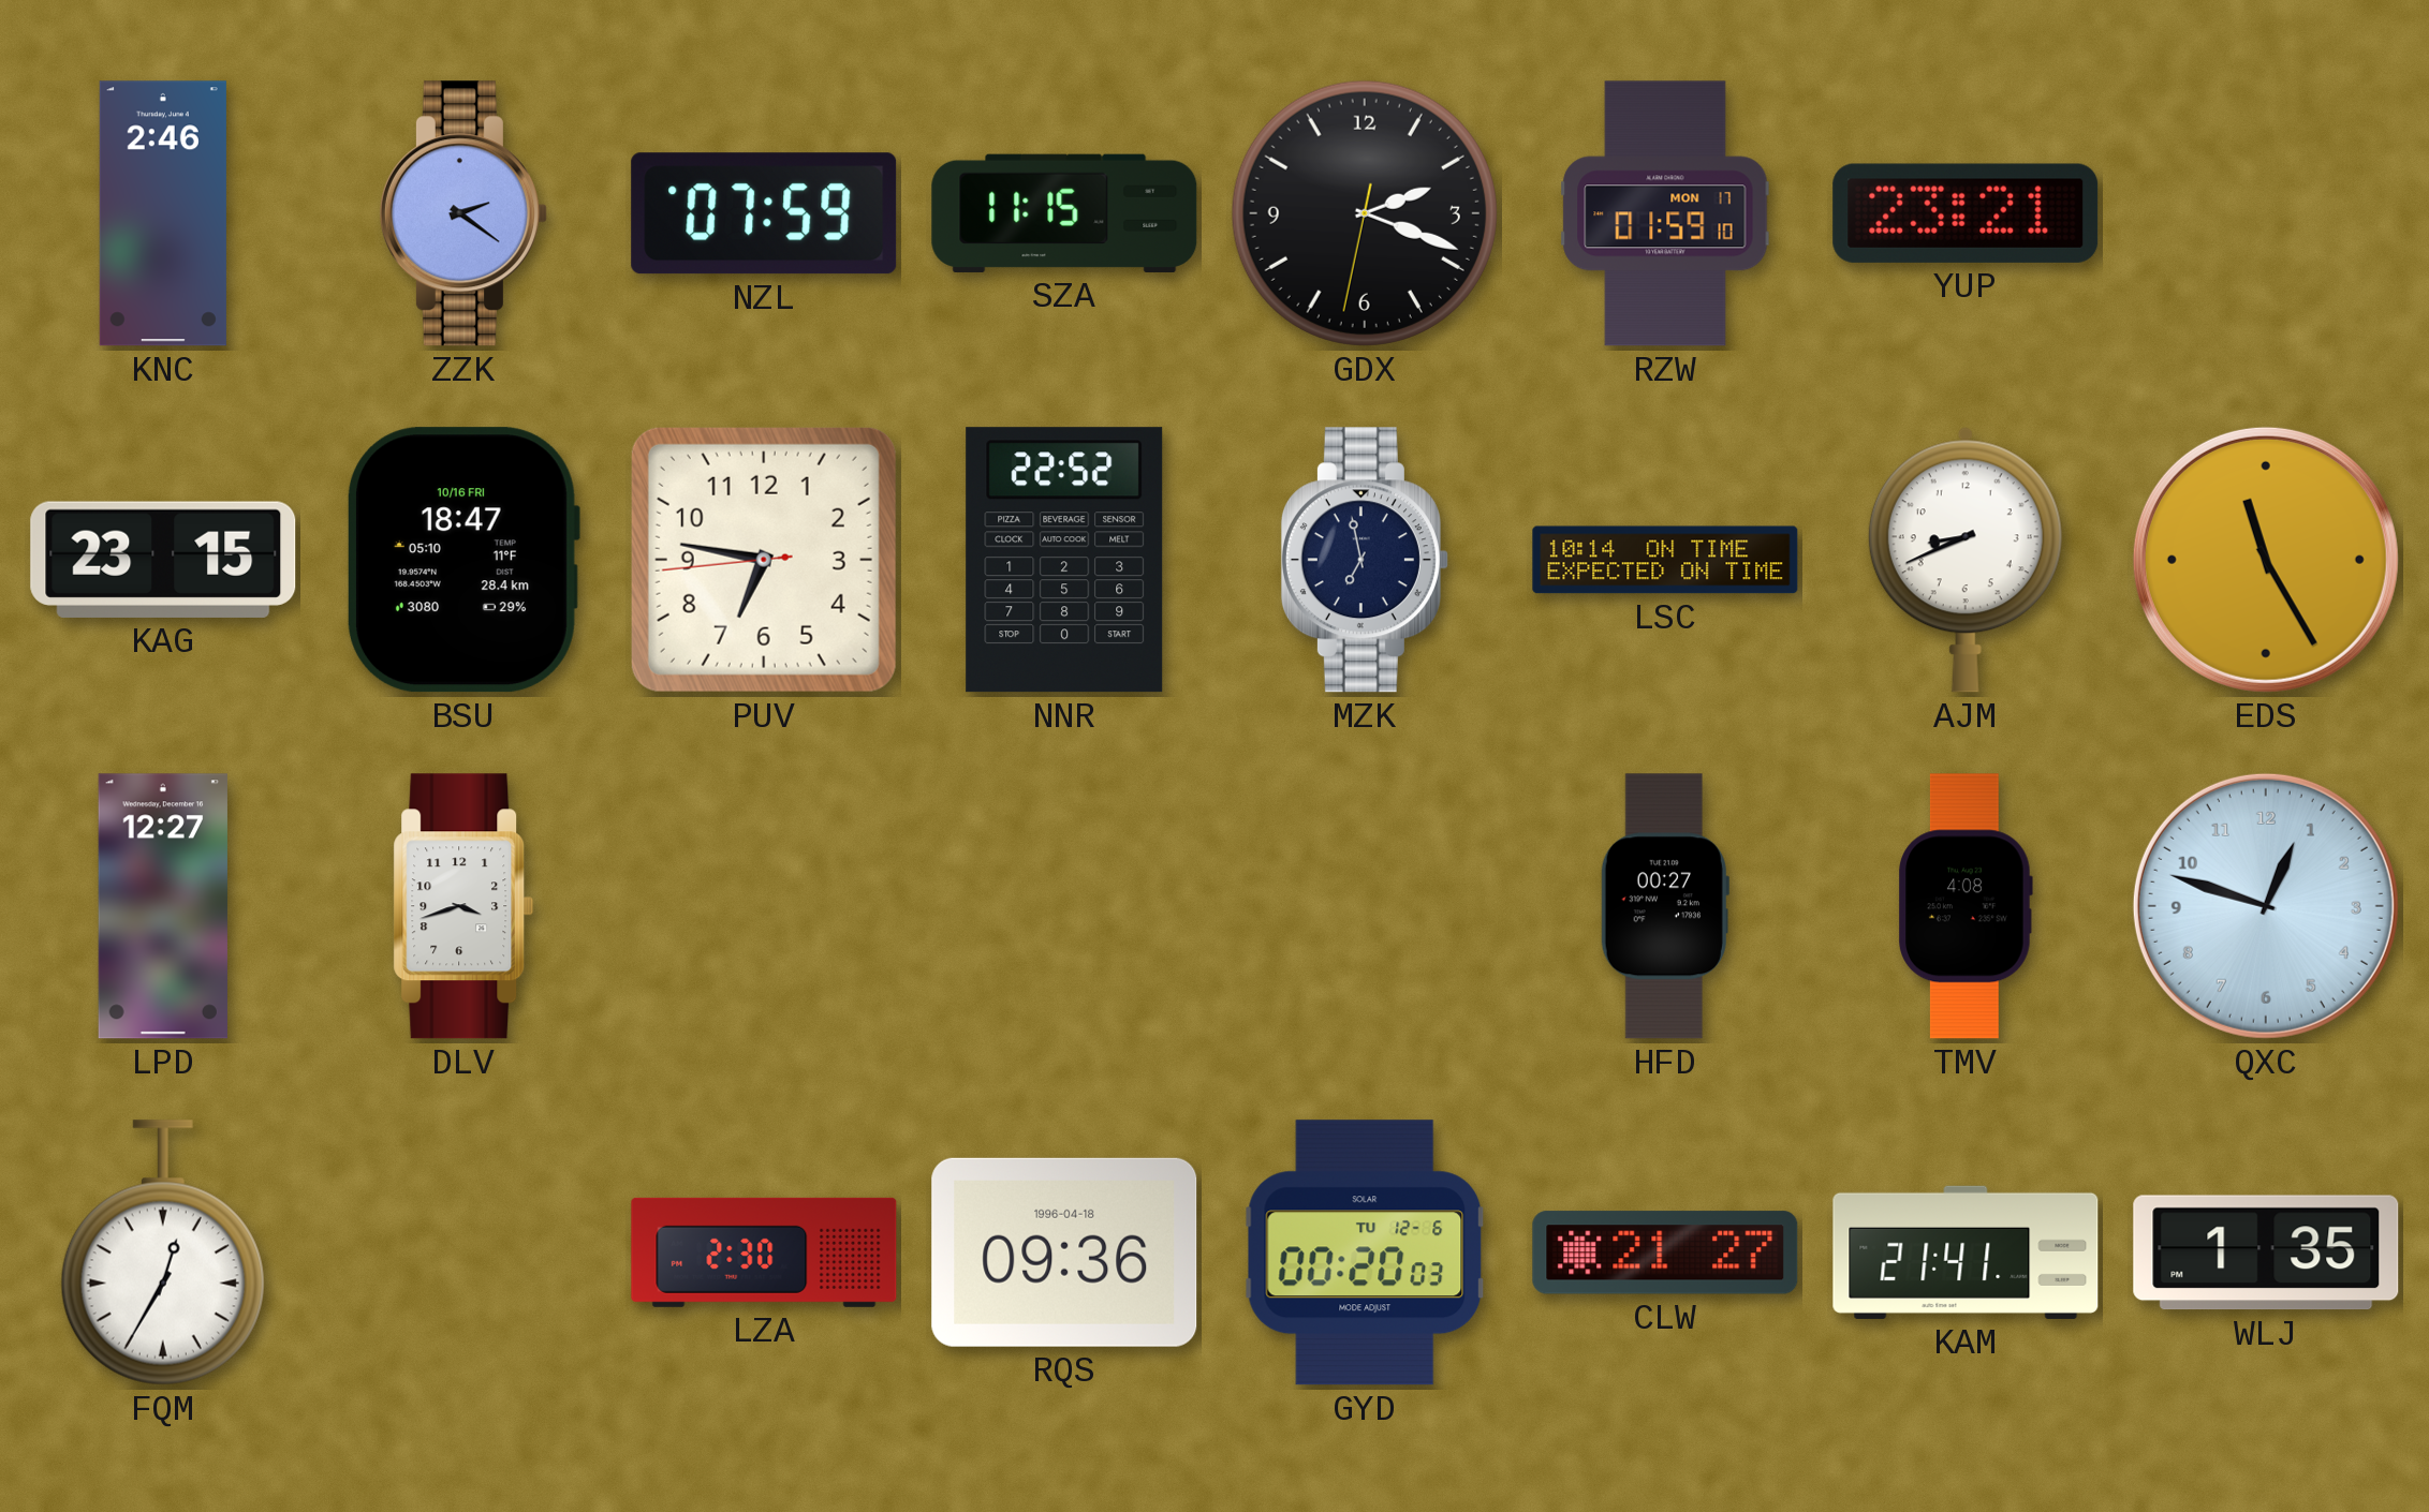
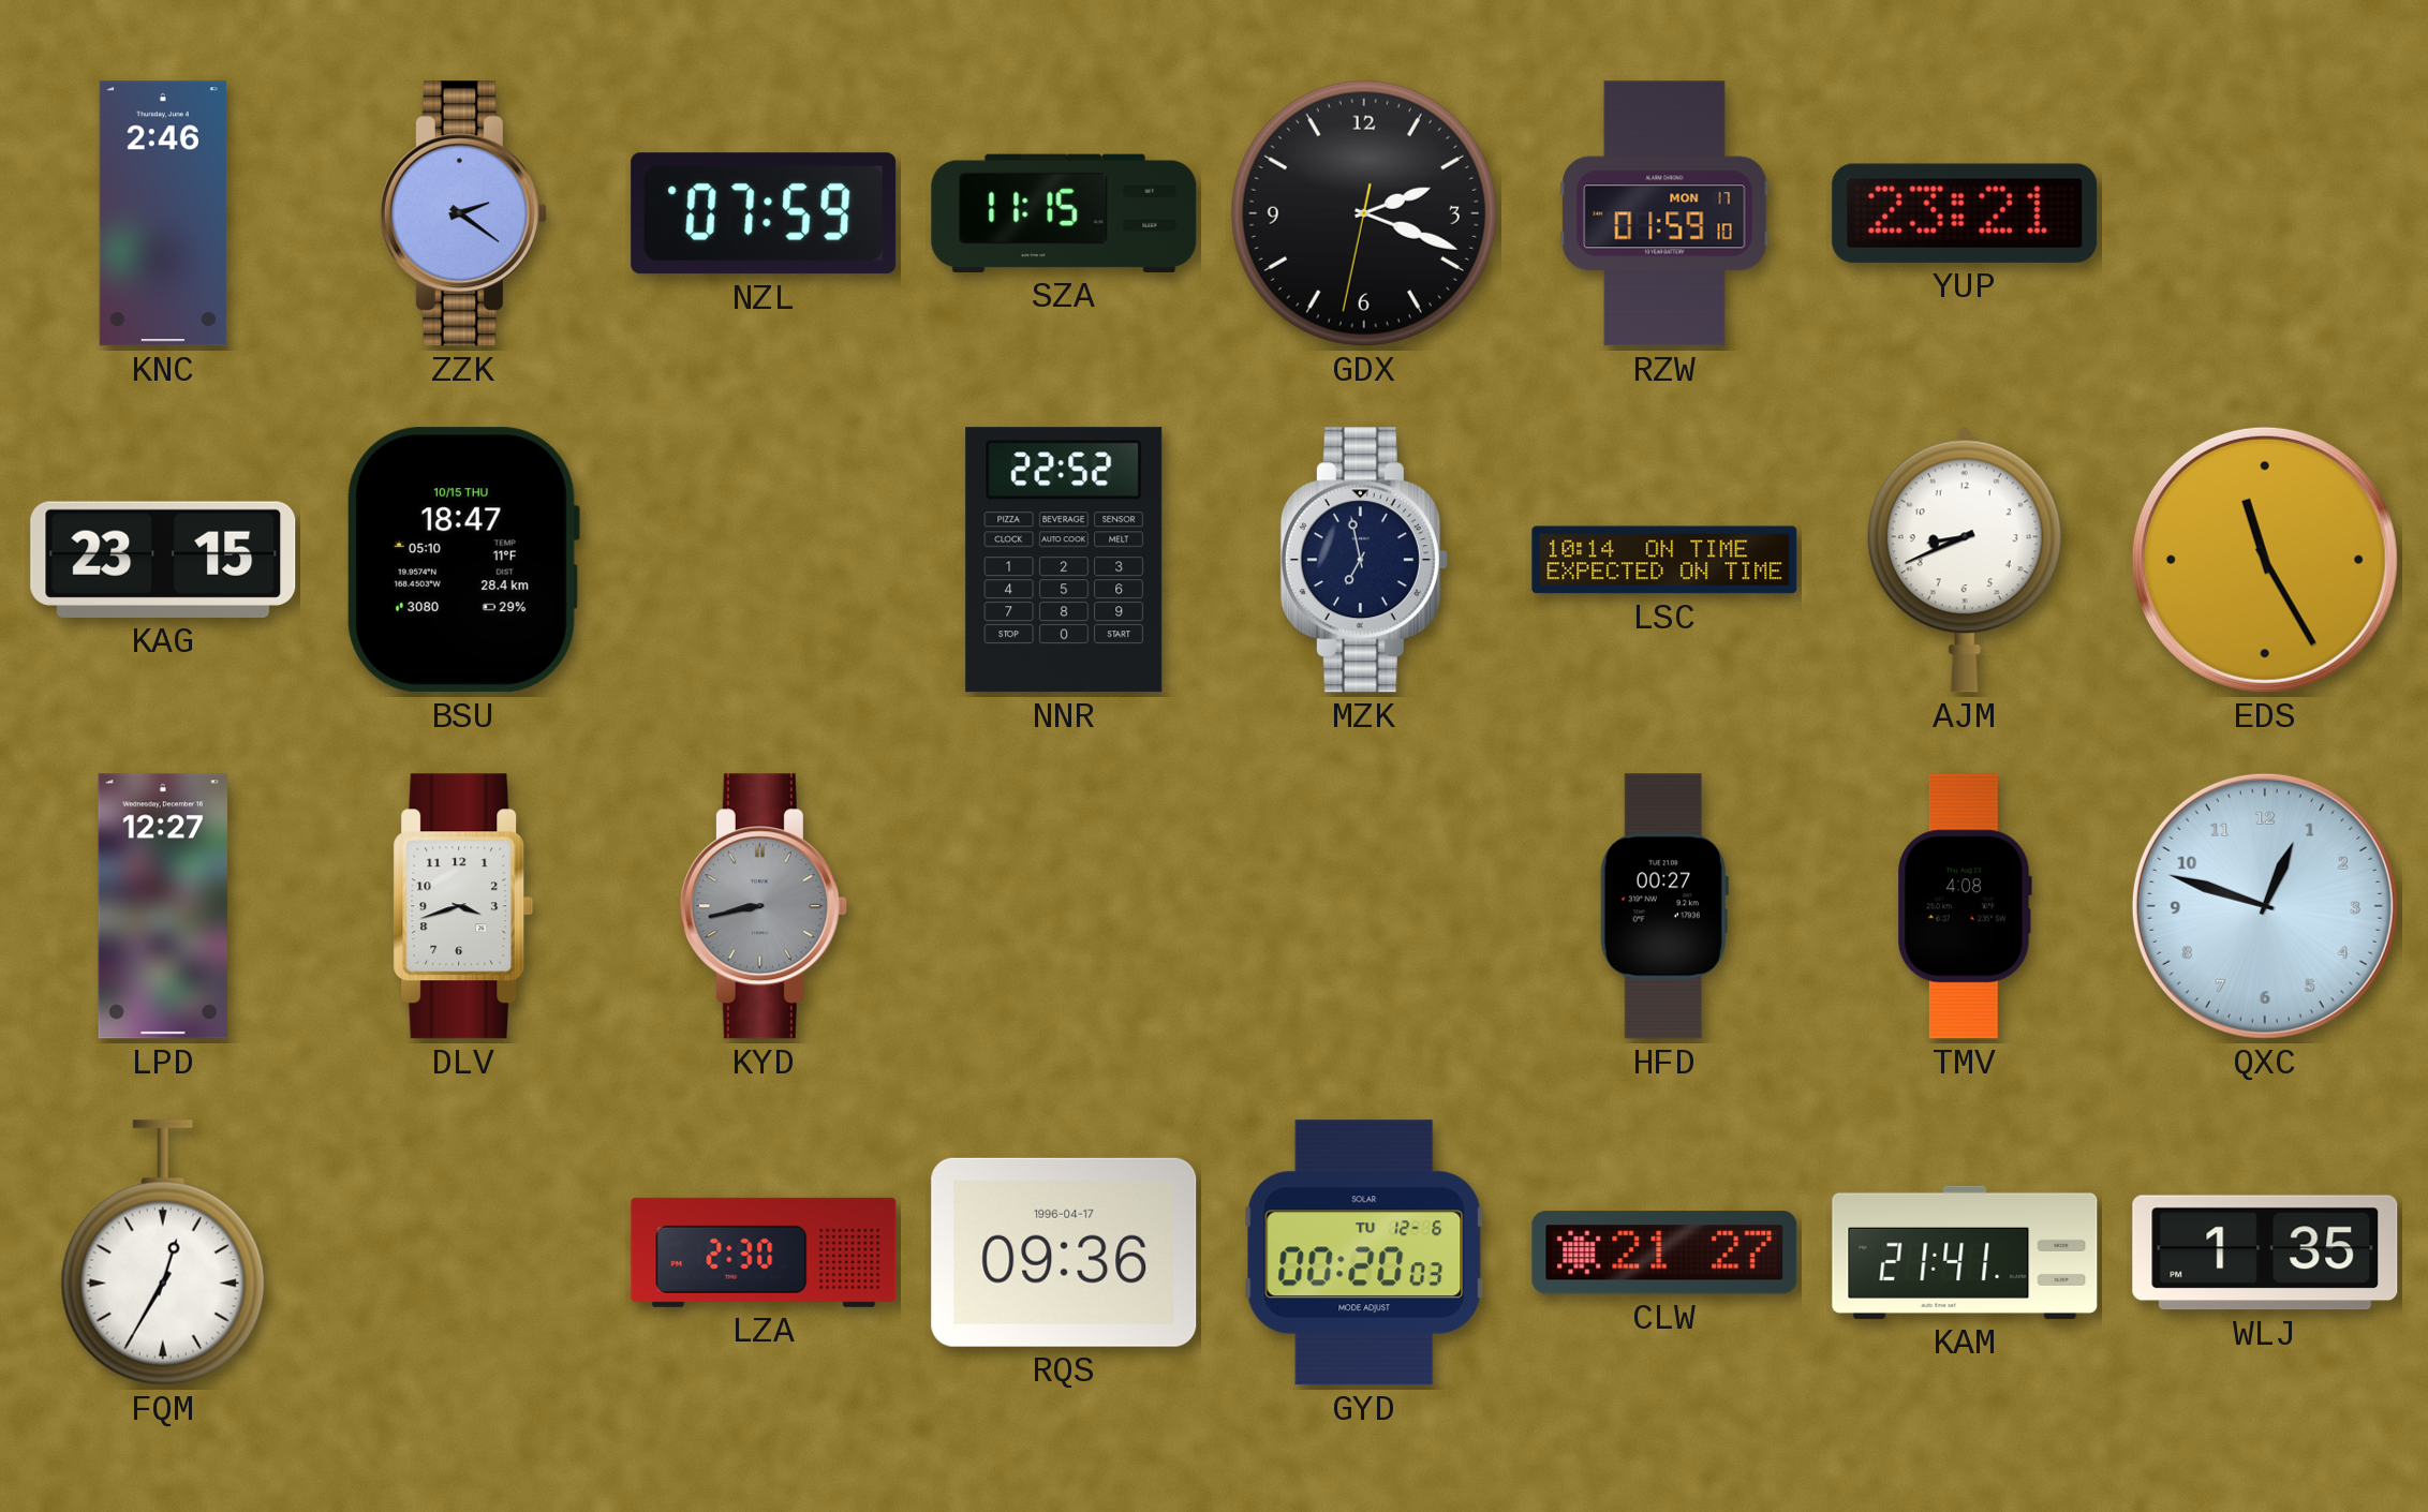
BSU date: 10/16 FRI -> 10/15 THU (463, 560)
PUV: 6:46 -> none (764, 560)
KYD: none -> 8:43 (764, 906)
RQS date: 1996-04-18 -> 1996-04-17 (1064, 1252)
